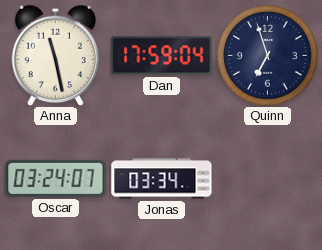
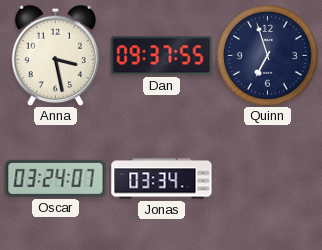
Anna: 11:28 -> 3:28 (55, 55)
Dan: 17:59 -> 09:37 (162, 56)
